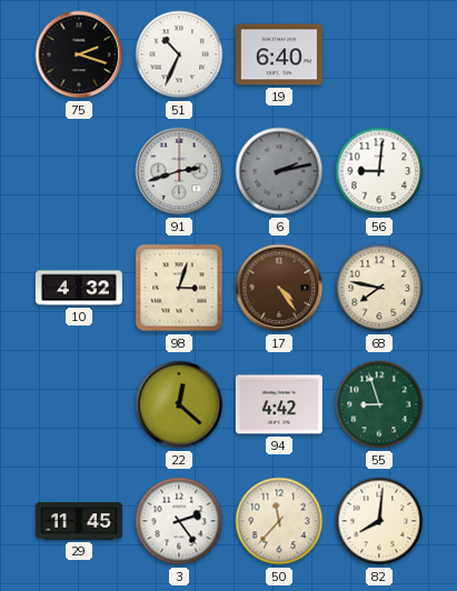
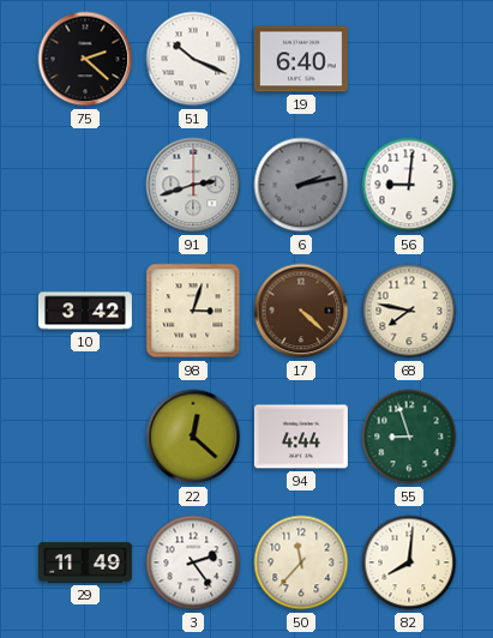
75: 2:18 -> 2:22 (85, 59)
51: 10:34 -> 10:19 (193, 59)
10: 4:32 -> 3:42 (85, 311)
17: 4:24 -> 4:22 (301, 311)
94: 4:42 -> 4:44 (301, 437)
29: 11:45 -> 11:49 (85, 562)
